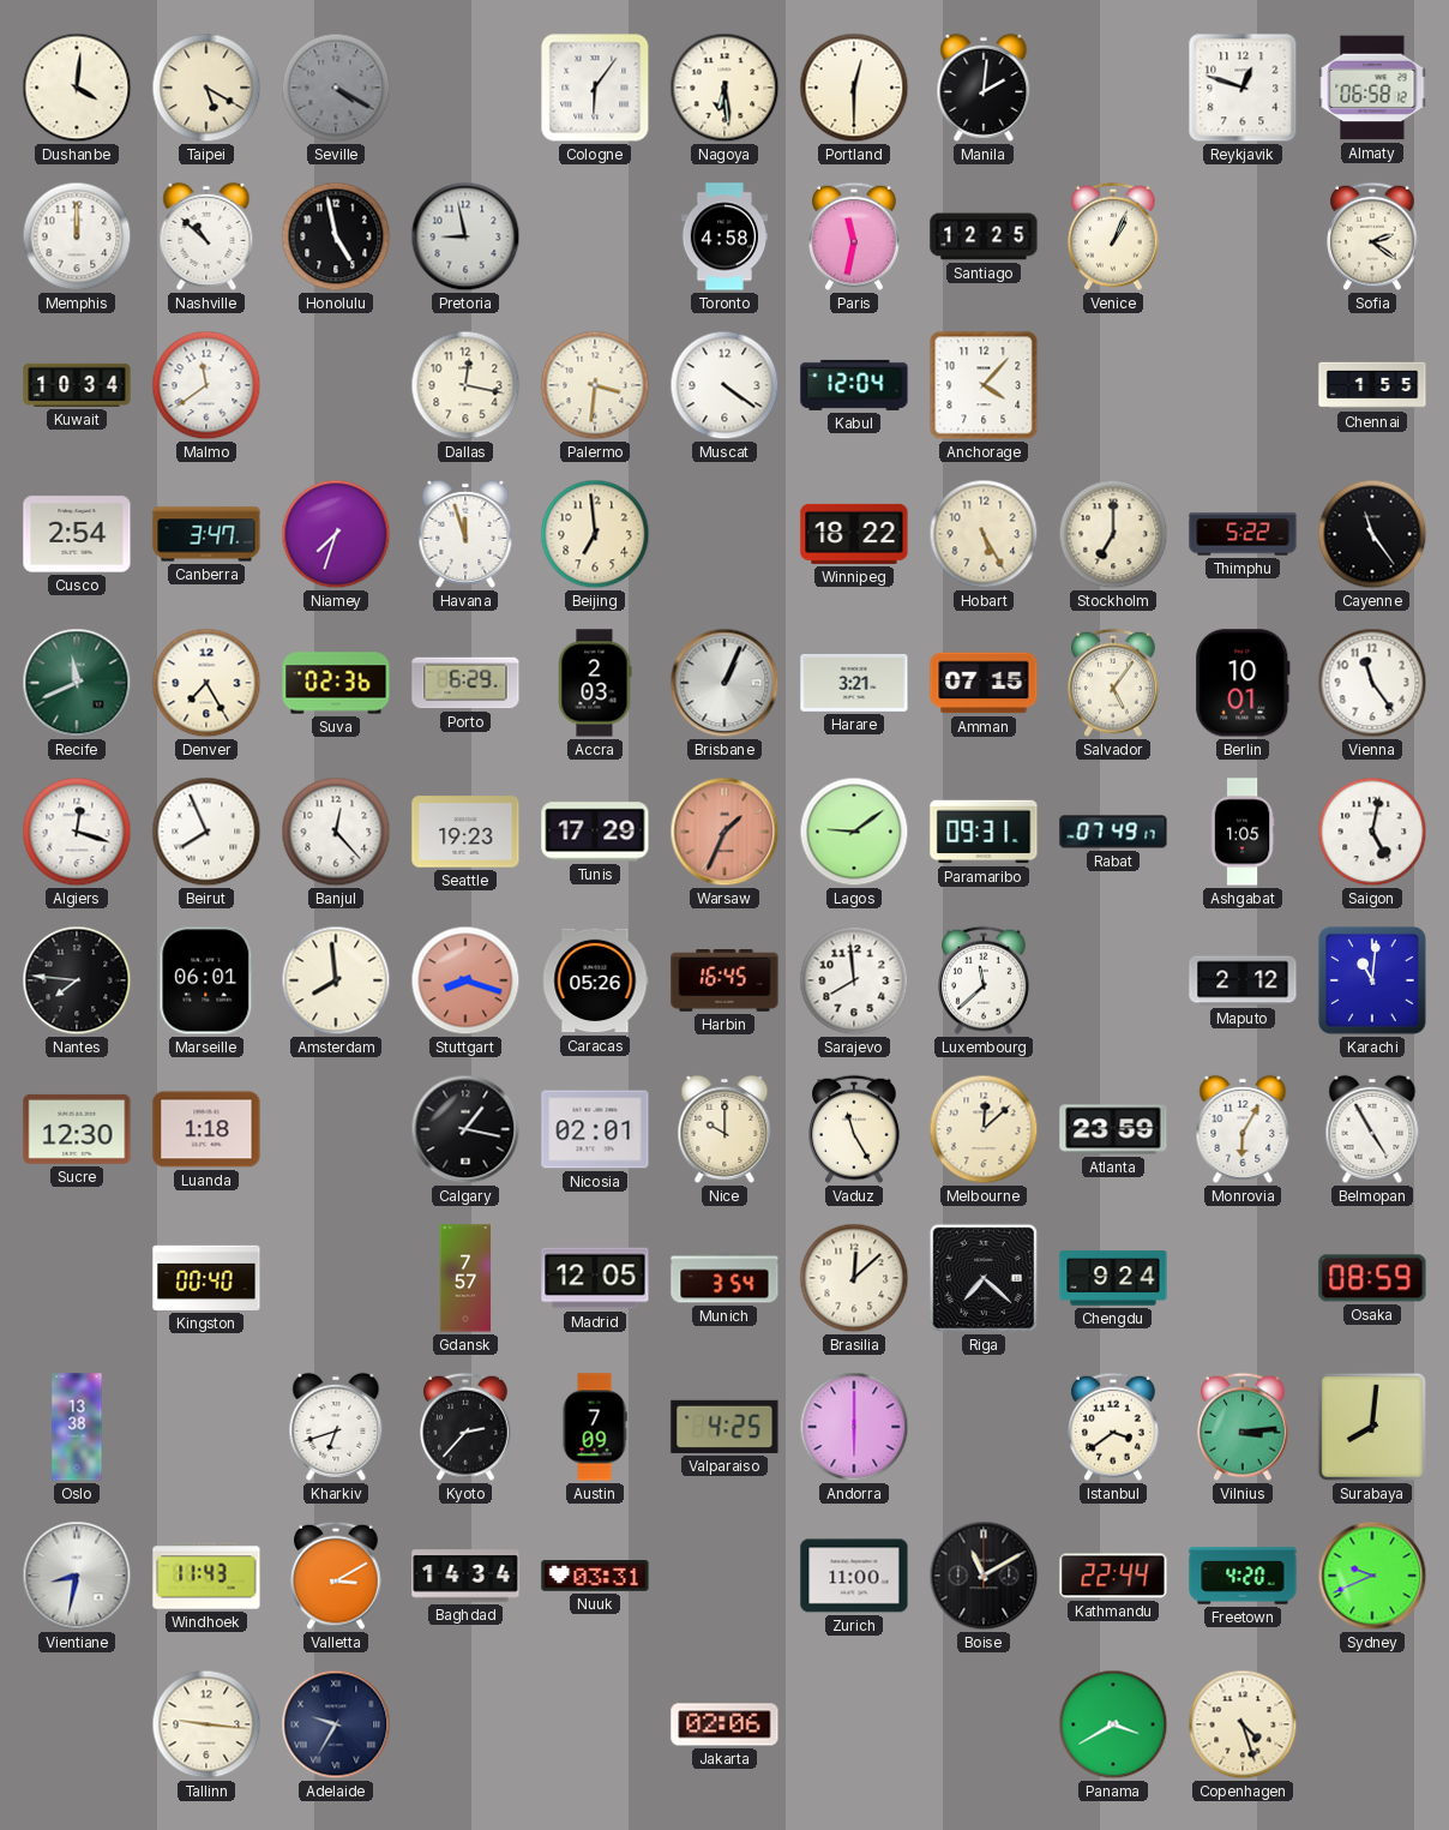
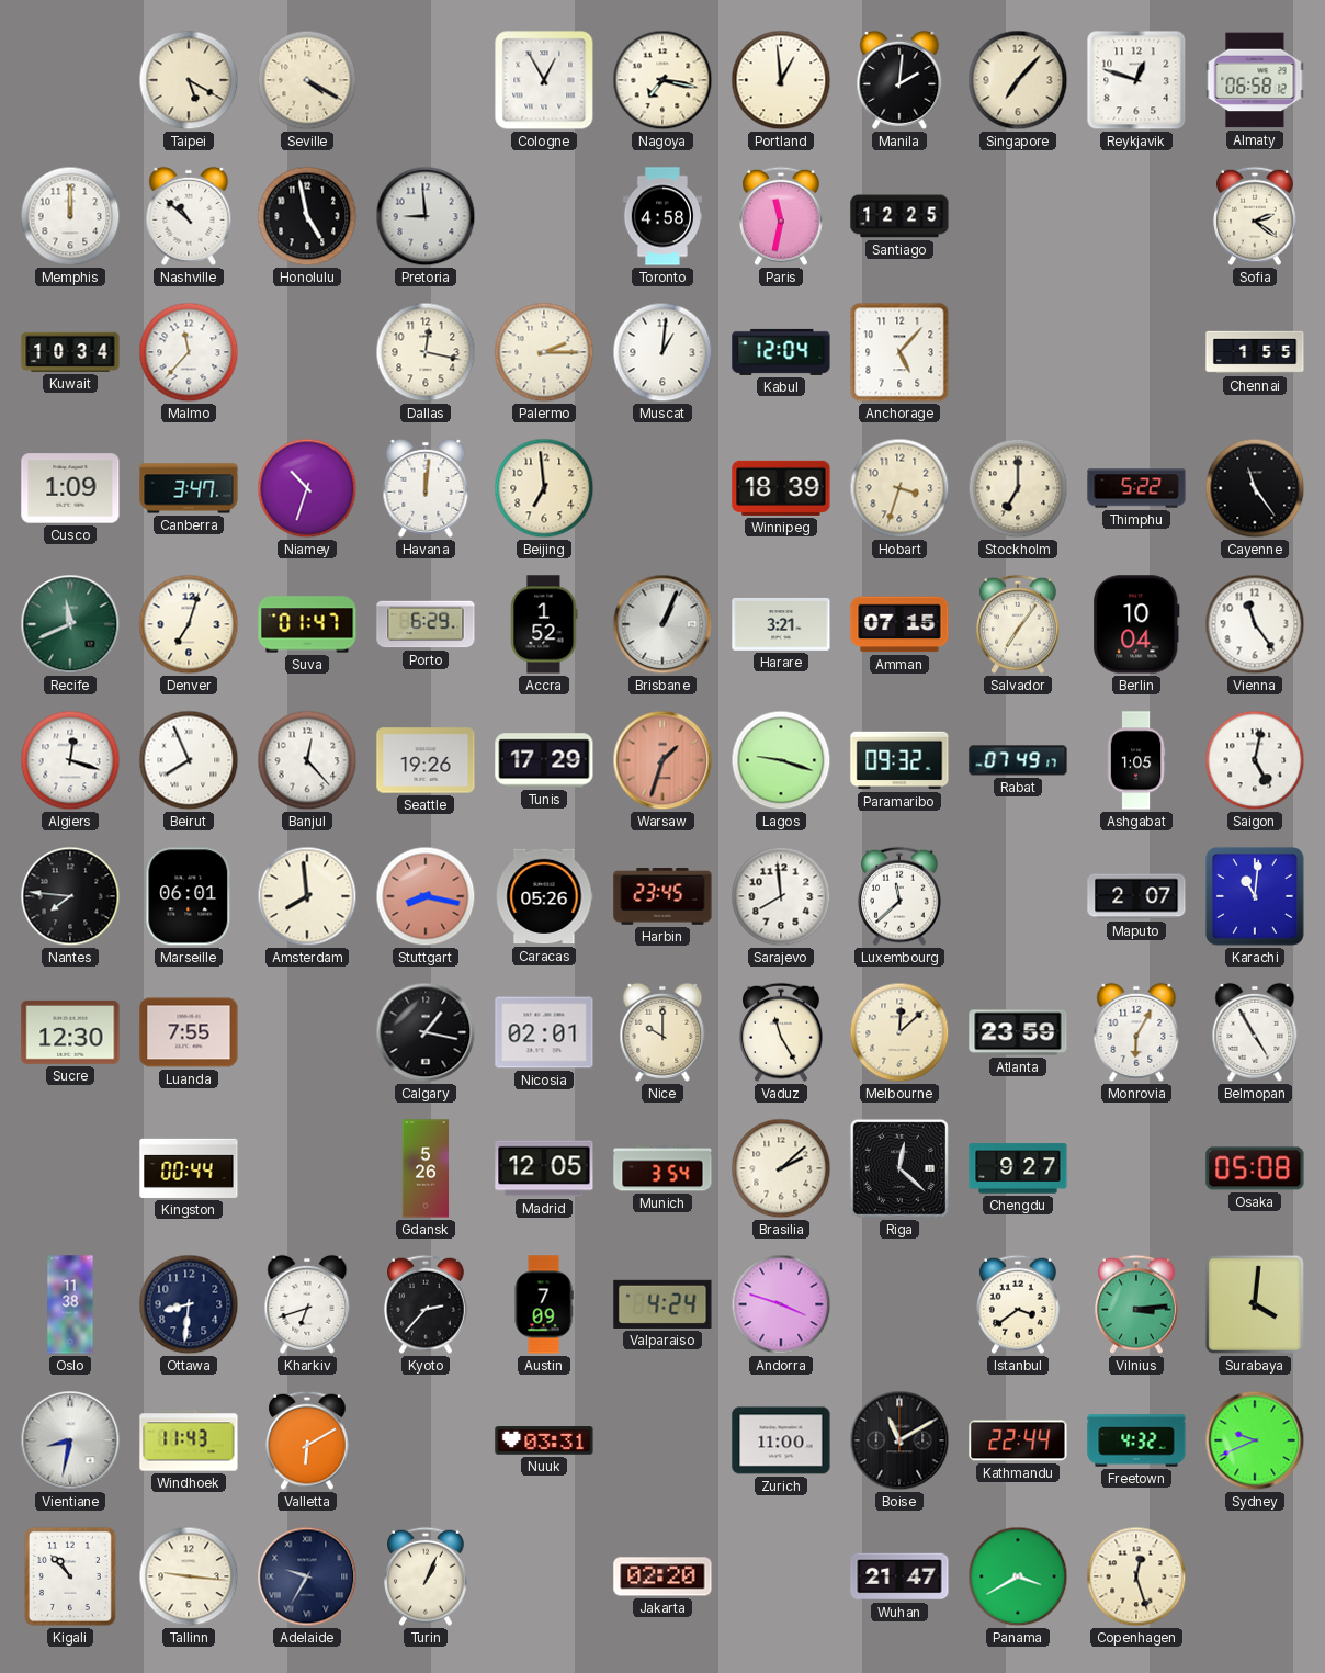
Dushanbe: 4:01 -> none (77, 88)
Seville dial: grey -> cream (307, 80)
Cologne: 6:06 -> 12:55 (544, 80)
Nagoya: 6:29 -> 7:17 (662, 80)
Portland: 12:30 -> 12:59 (781, 80)
Singapore: none -> 7:07 (1018, 80)
Pretoria: 8:58 -> 8:59 (426, 216)
Venice: 1:04 -> none (1114, 236)
Malmo: 11:39 -> 11:37 (189, 352)
Palermo: 3:31 -> 2:15 (544, 352)
Muscat: 4:21 -> 1:01 (662, 352)
Anchorage: 4:07 -> 5:07 (899, 352)
Cusco: 2:54 -> 1:09 (70, 488)
Niamey: 7:33 -> 10:33 (307, 488)
Havana: 11:57 -> 12:01 (426, 488)
Winnipeg: 18:22 -> 18:39 (781, 488)
Hobart: 5:25 -> 3:33 (899, 488)
Denver: 7:25 -> 7:03 (189, 624)
Suva: 02:36 -> 01:47 (307, 624)
Accra: 2:03 -> 1:52 (544, 624)
Salvador: 5:06 -> 7:06 (1019, 624)
Berlin: 10:01 -> 10:04 (1136, 624)
Seattle: 19:23 -> 19:26 (426, 760)
Warsaw: 1:34 -> 1:33 (662, 760)
Lagos: 9:09 -> 9:18 (781, 760)
Paramaribo: 09:31 -> 09:32 (899, 760)
Stuttgart: 8:18 -> 8:17 (426, 896)
Harbin: 16:45 -> 23:45 (662, 897)
Maputo: 2:12 -> 2:07 (1136, 896)
Luanda: 1:18 -> 7:55 (189, 1032)
Kingston: 00:40 -> 00:44 (189, 1168)
Gdansk: 7:57 -> 5:26 (426, 1168)
Brasilia: 12:08 -> 2:08 (781, 1168)
Riga: 7:22 -> 12:22 (899, 1168)
Chengdu: 9:24 -> 9:27 (1018, 1168)
Osaka: 08:59 -> 05:08 (1255, 1168)
Oslo: 13:38 -> 11:38 (70, 1304)
Ottawa: none -> 8:31 (189, 1304)
Valparaiso: 4:25 -> 4:24 (662, 1304)
Andorra: 6:00 -> 3:48 (781, 1304)
Surabaya: 8:01 -> 4:01 (1255, 1304)
Valletta: 3:10 -> 6:10 (308, 1440)
Baghdad: 14:34 -> none (465, 1576)
Freetown: 4:20 -> 4:32 (1136, 1440)
Kigali: none -> 10:53 (70, 1576)
Turin: none -> 1:04 (427, 1576)
Jakarta: 02:06 -> 02:20 (662, 1576)
Wuhan: none -> 21:47 (899, 1576)
Copenhagen: 4:27 -> 12:27 (1136, 1576)
